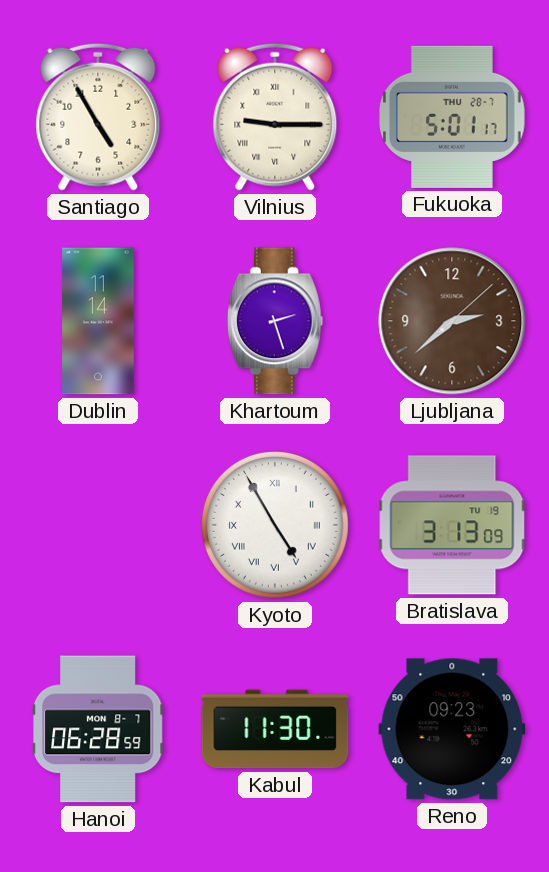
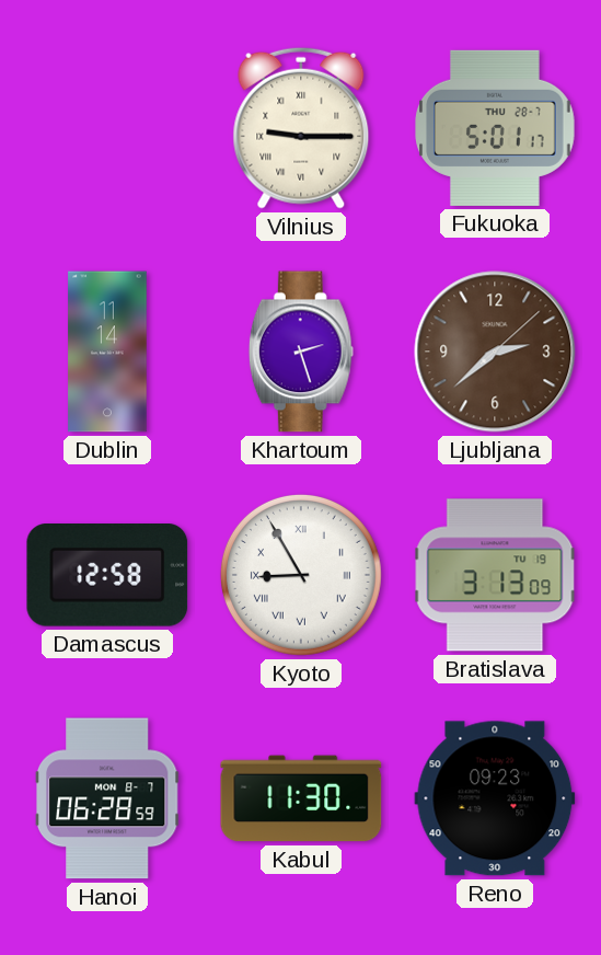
Santiago: 4:55 -> none (98, 117)
Damascus: none -> 12:58 (107, 576)
Kyoto: 4:55 -> 8:55 (301, 575)
